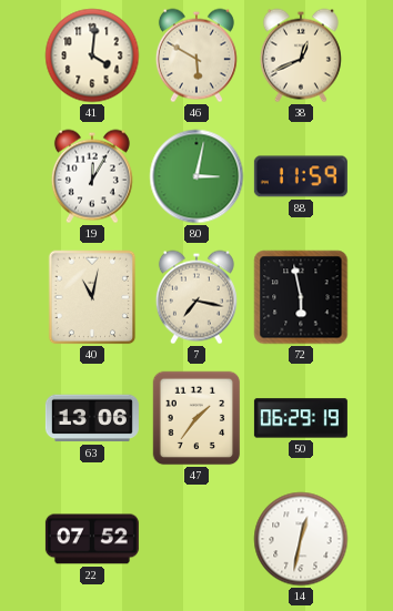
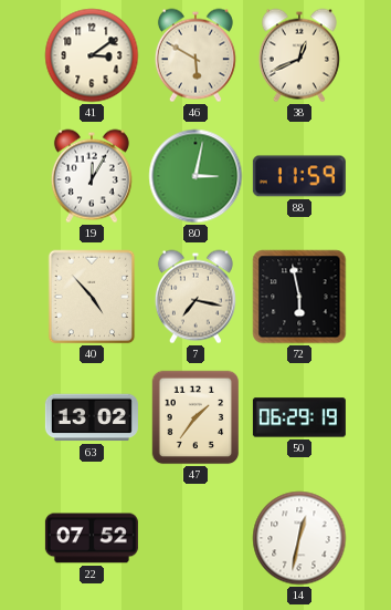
41: 4:01 -> 3:09 (92, 55)
40: 11:02 -> 4:53 (92, 297)
63: 13:06 -> 13:02 (92, 417)
